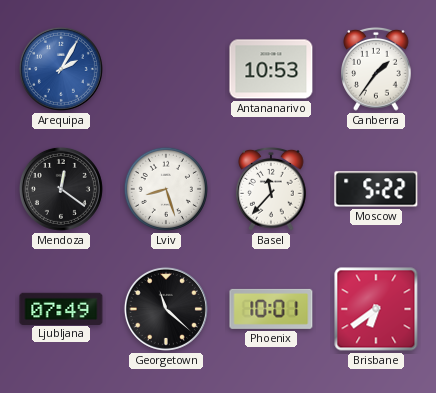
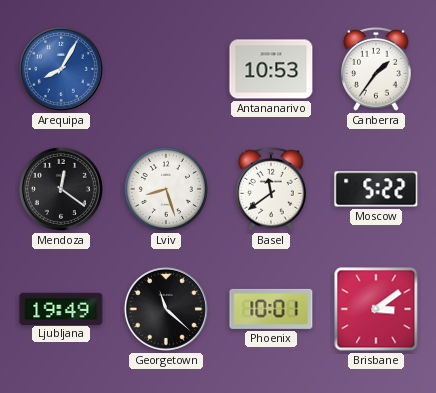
Arequipa: 2:05 -> 8:05 (61, 69)
Basel: 11:37 -> 11:39 (271, 189)
Ljubljana: 07:49 -> 19:49 (61, 308)
Brisbane: 6:39 -> 3:09 (376, 309)
